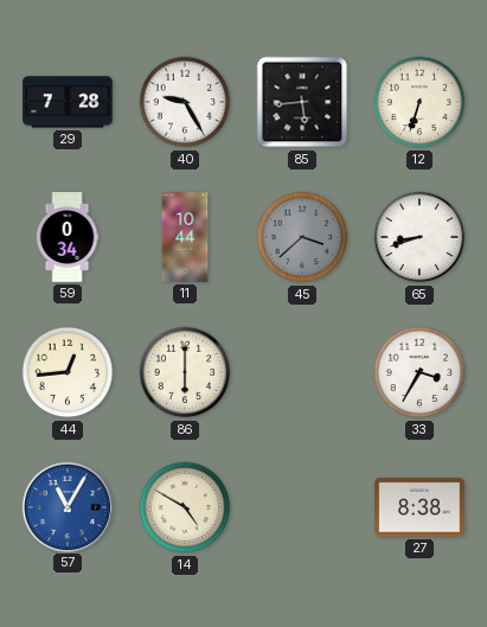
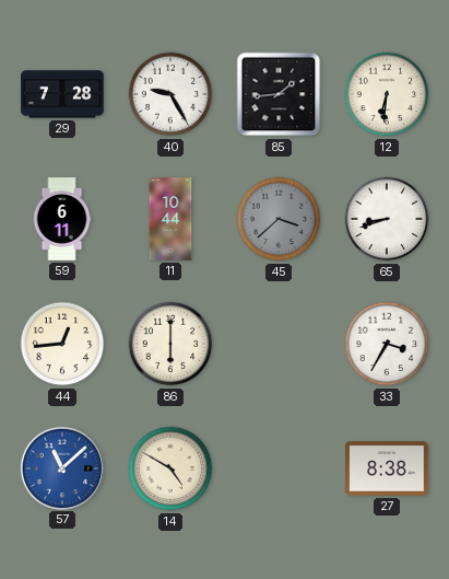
85: 5:44 -> 1:44 (279, 94)
12: 6:33 -> 6:31 (387, 94)
59: 0:34 -> 6:11 (62, 219)
57: 11:05 -> 11:08 (61, 467)
